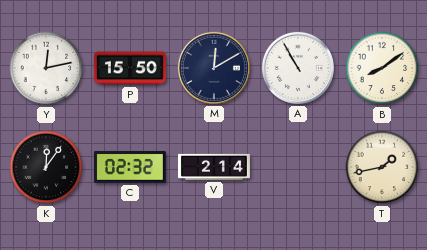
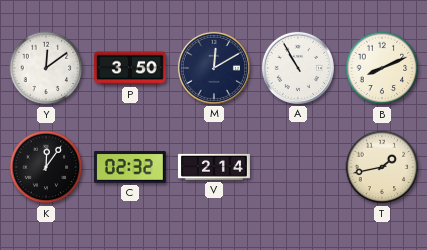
Y: 12:13 -> 12:09 (46, 68)
P: 15:50 -> 3:50 (130, 68)
B: 8:09 -> 8:11 (382, 68)
